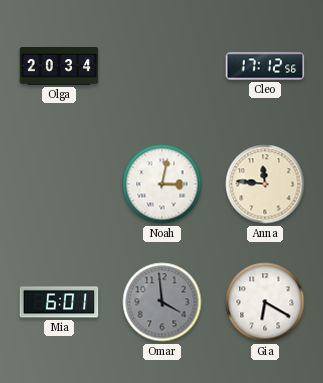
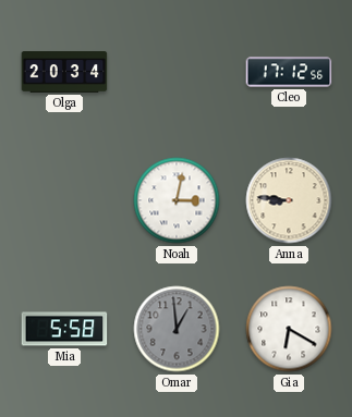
Anna: 11:46 -> 8:46 (289, 200)
Mia: 6:01 -> 5:58 (64, 329)
Omar: 3:59 -> 12:59 (177, 329)
